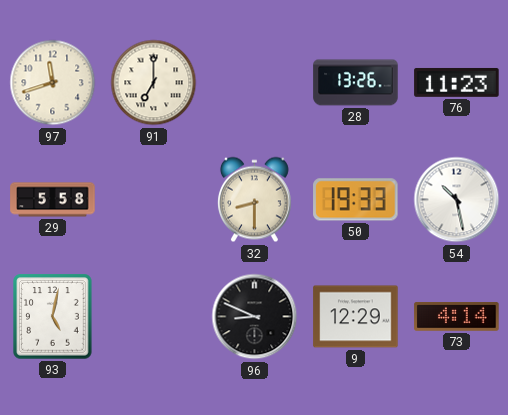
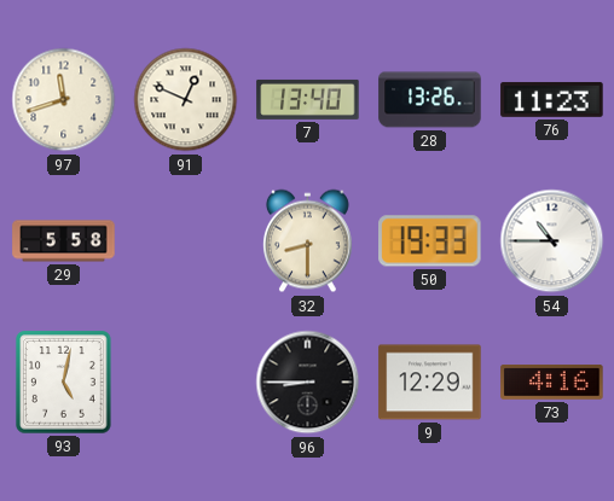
91: 7:00 -> 12:49 (186, 100)
7: none -> 13:40 (308, 99)
54: 10:28 -> 10:45 (552, 241)
96: 8:49 -> 8:45 (308, 383)
73: 4:14 -> 4:16 (552, 383)
